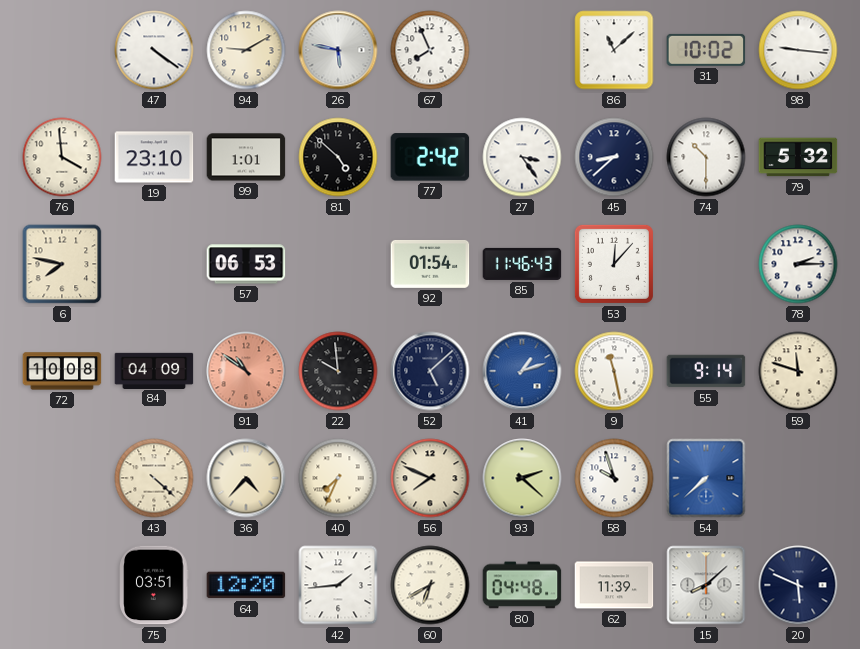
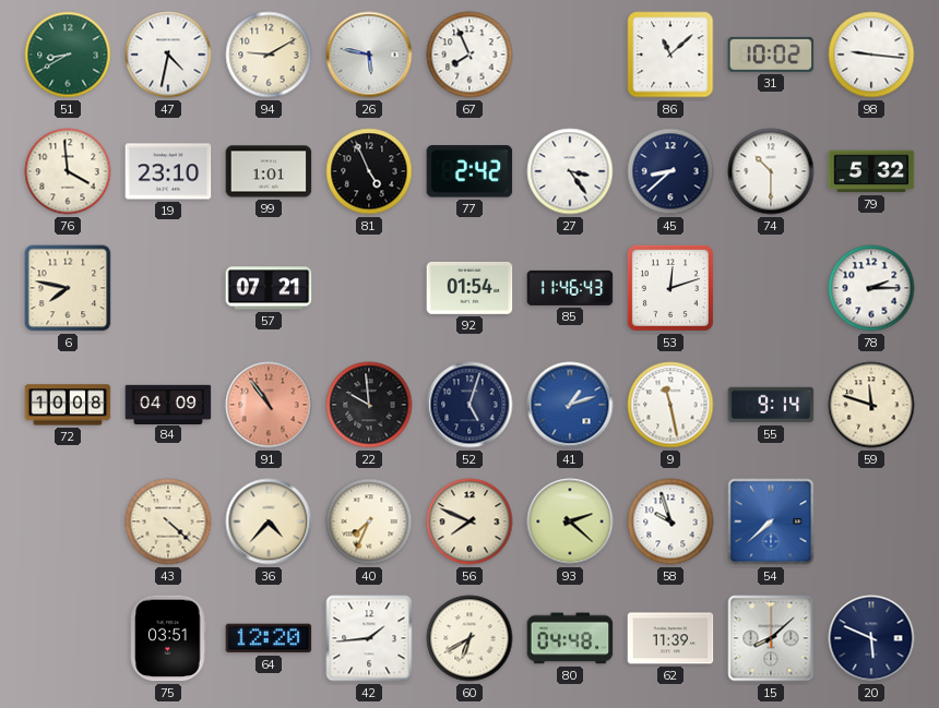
51: none -> 8:40 (68, 55)
47: 4:21 -> 4:32 (168, 55)
81: 4:52 -> 4:56 (369, 171)
57: 06:53 -> 07:21 (269, 288)
53: 12:07 -> 12:12 (670, 288)
91: 10:51 -> 10:54 (269, 405)
52: 5:08 -> 5:03 (469, 405)
